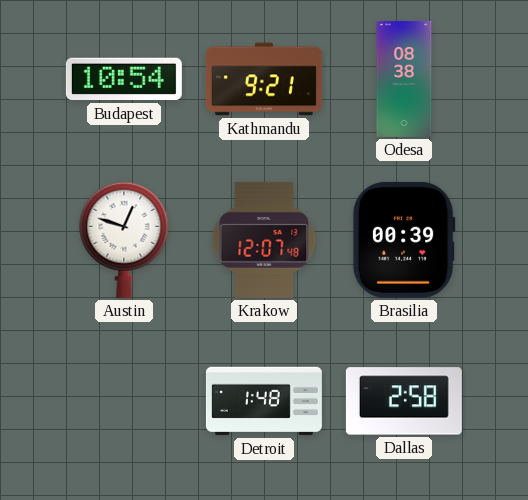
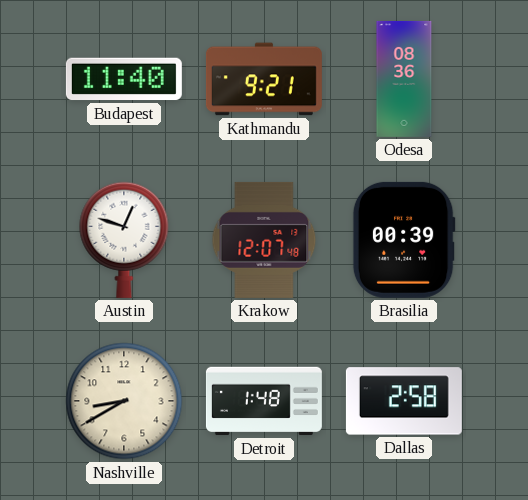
Budapest: 10:54 -> 11:40 (124, 79)
Odesa: 08:38 -> 08:36 (404, 79)
Nashville: none -> 8:40 (124, 401)
